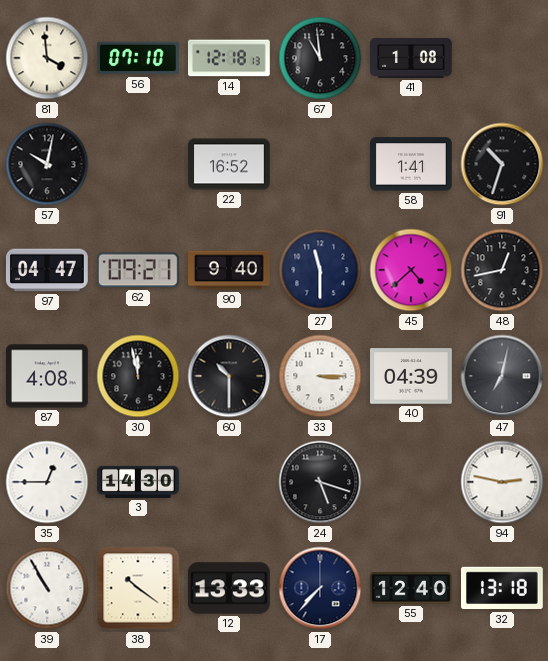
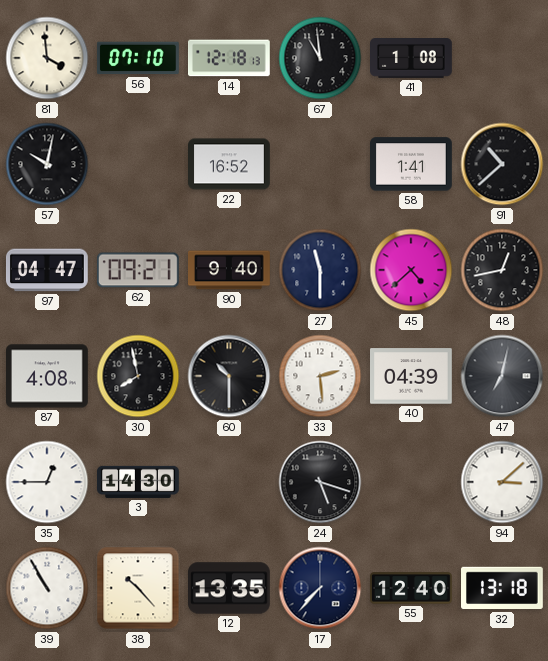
91: 10:33 -> 10:38 (502, 164)
30: 11:58 -> 7:58 (138, 376)
33: 3:15 -> 2:29 (320, 376)
94: 2:47 -> 3:08 (502, 482)
38: 10:21 -> 10:23 (138, 588)
12: 13:33 -> 13:35 (230, 588)
